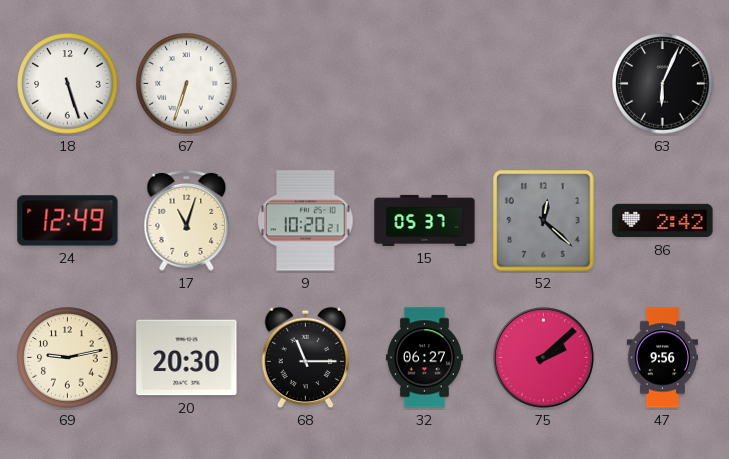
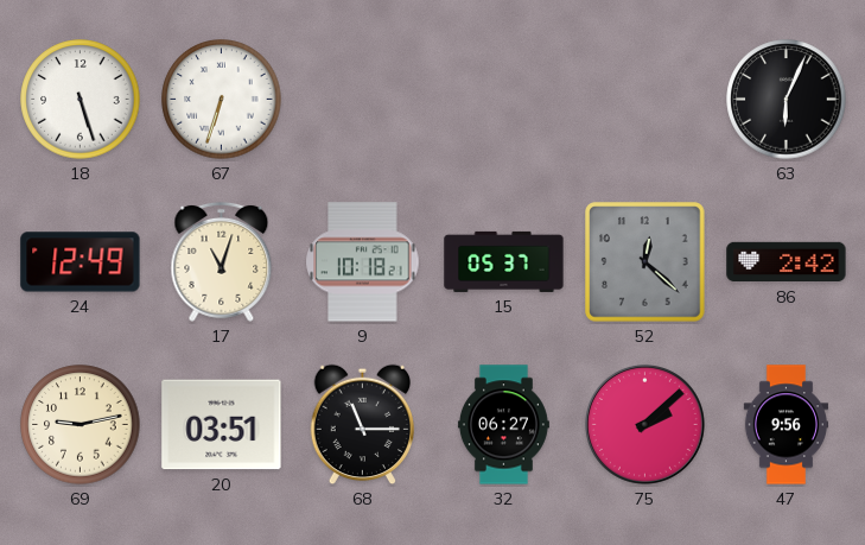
9: 10:20 -> 10:18 (363, 262)
20: 20:30 -> 03:51 (222, 425)
